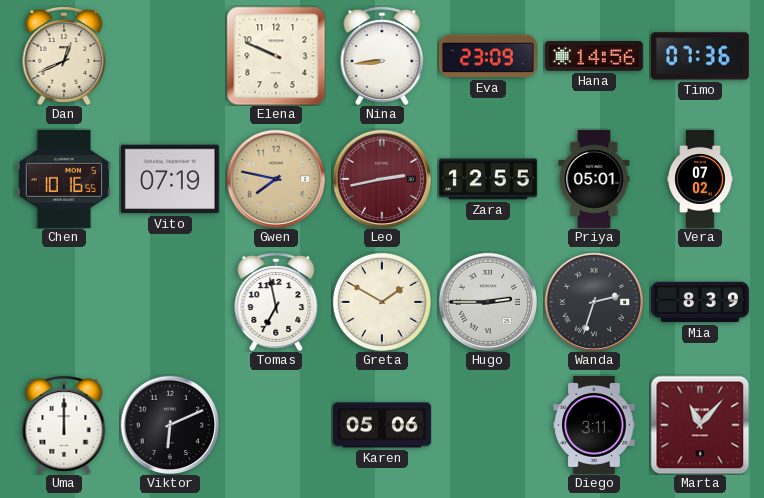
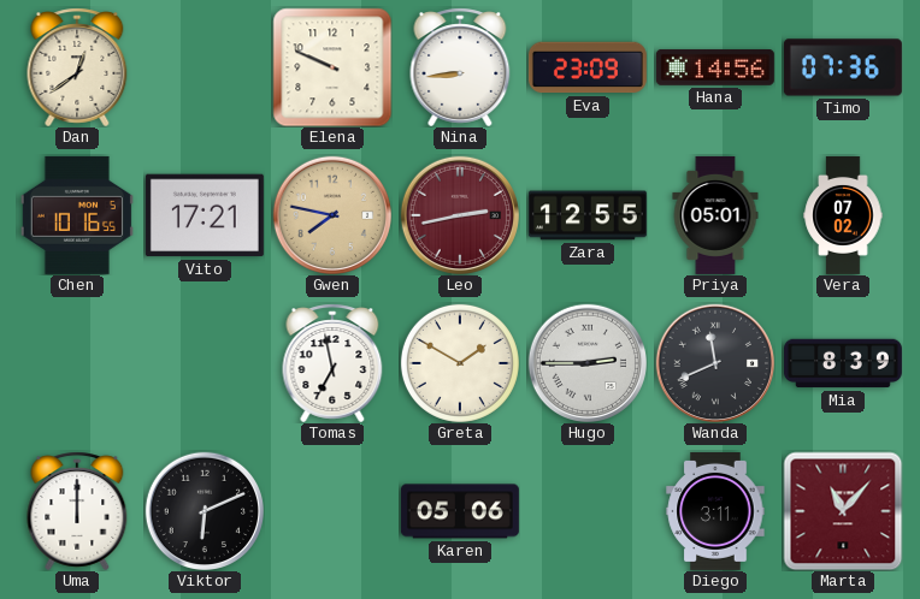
Dan: 12:41 -> 12:39 (77, 67)
Vito: 07:19 -> 17:21 (205, 215)
Wanda: 2:33 -> 11:41 (714, 362)
